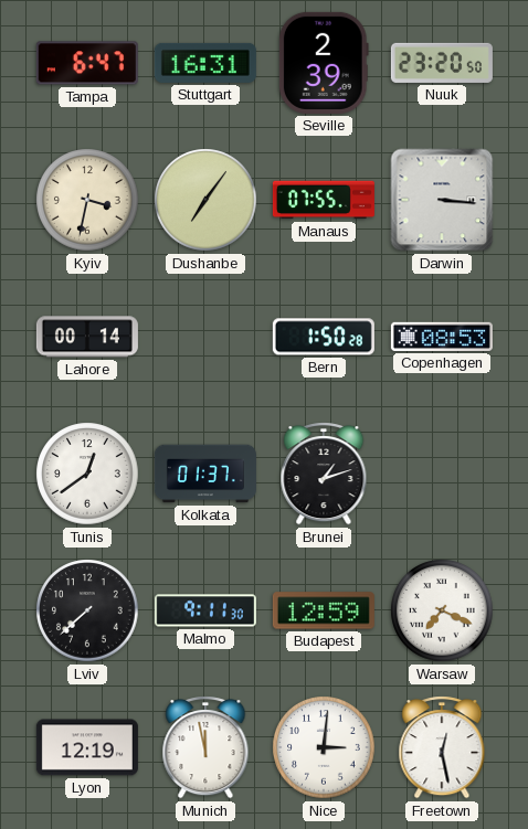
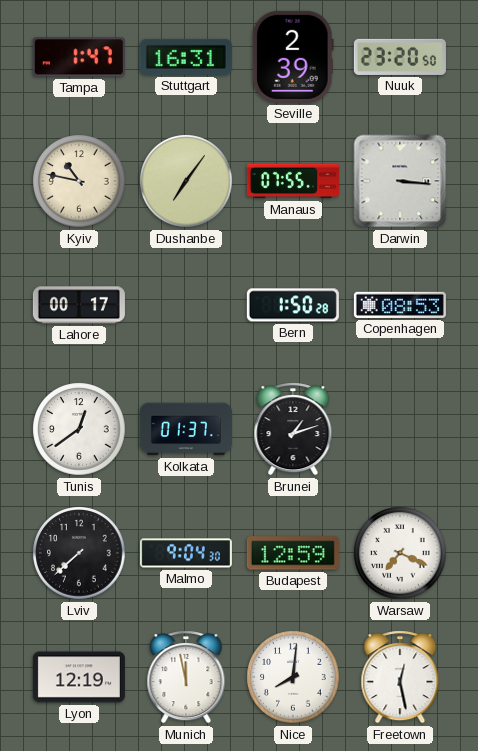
Tampa: 6:47 -> 1:47 (79, 57)
Kyiv: 3:32 -> 10:47 (79, 181)
Lahore: 00:14 -> 00:17 (79, 305)
Malmo: 9:11 -> 9:04 (186, 553)
Nice: 3:01 -> 8:01 (293, 677)
